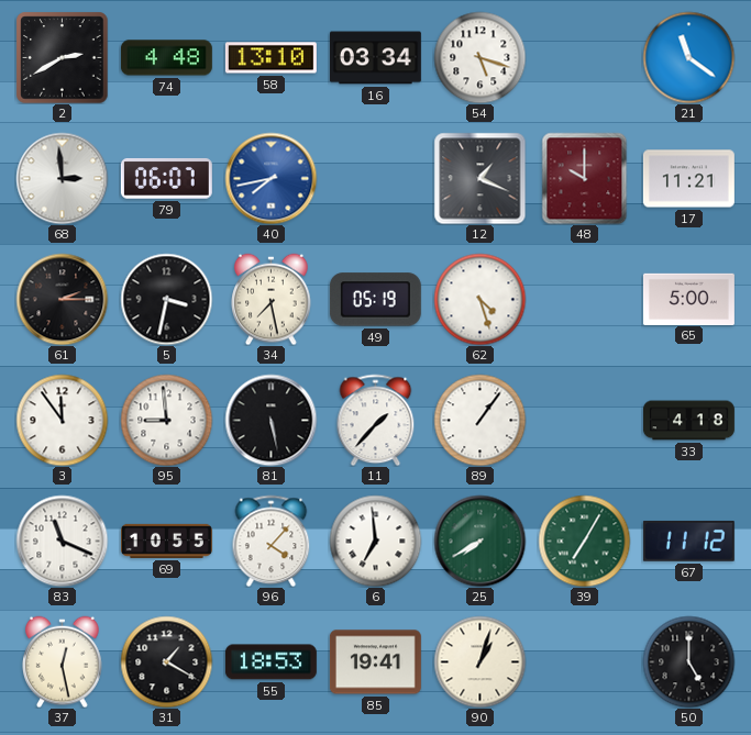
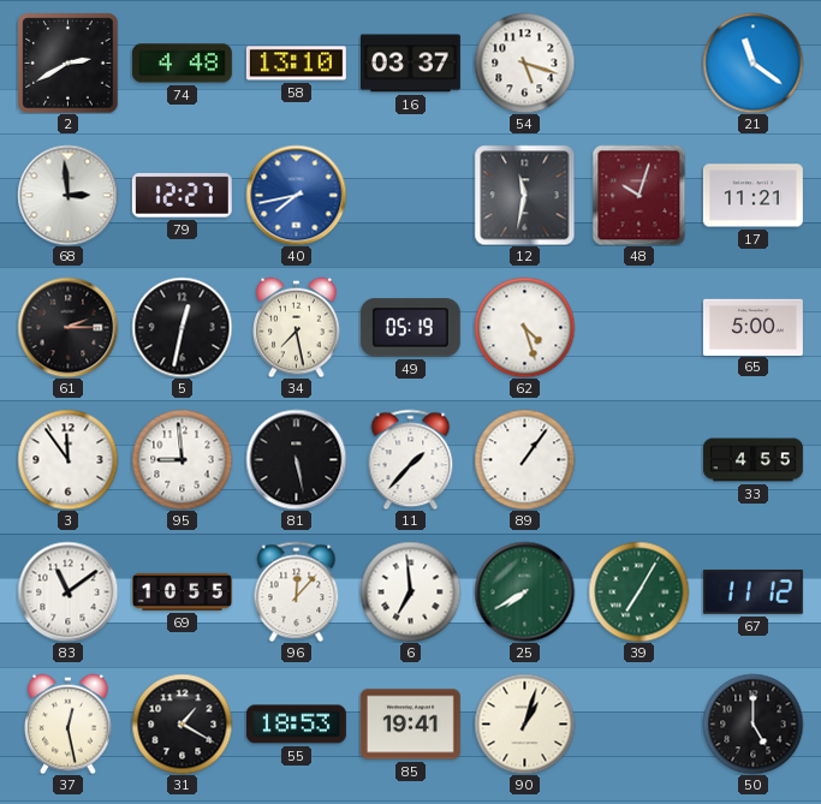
16: 03:34 -> 03:37 (410, 64)
79: 06:07 -> 12:27 (182, 196)
12: 1:19 -> 11:32 (524, 195)
48: 10:00 -> 10:03 (639, 195)
5: 3:32 -> 12:32 (182, 327)
33: 4:18 -> 4:55 (752, 460)
83: 11:19 -> 11:09 (67, 591)
96: 4:07 -> 12:07 (297, 591)
